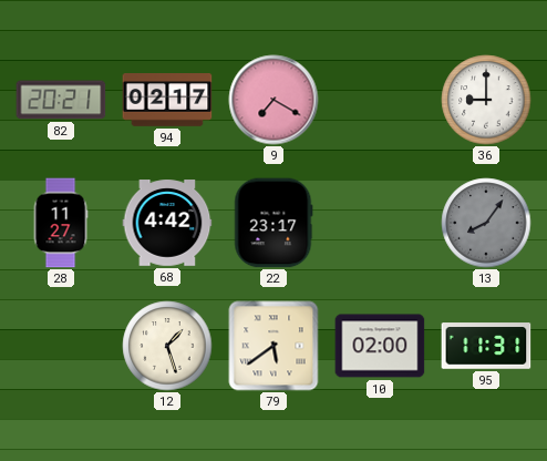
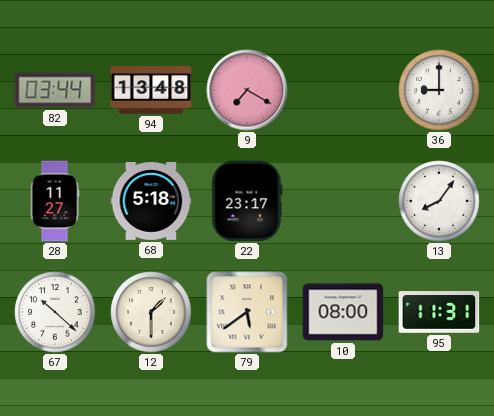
82: 20:21 -> 03:44 (55, 90)
94: 02:17 -> 13:48 (151, 90)
68: 4:42 -> 5:18 (151, 201)
13 dial: grey -> white (439, 201)
67: none -> 10:22 (55, 312)
12: 1:27 -> 1:30 (151, 312)
10: 02:00 -> 08:00 (343, 312)
